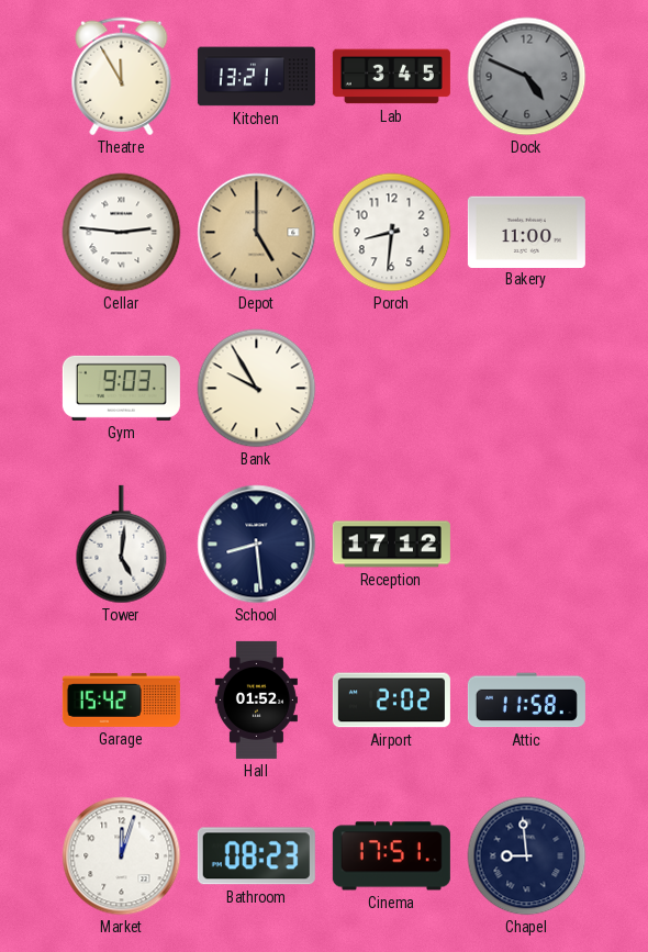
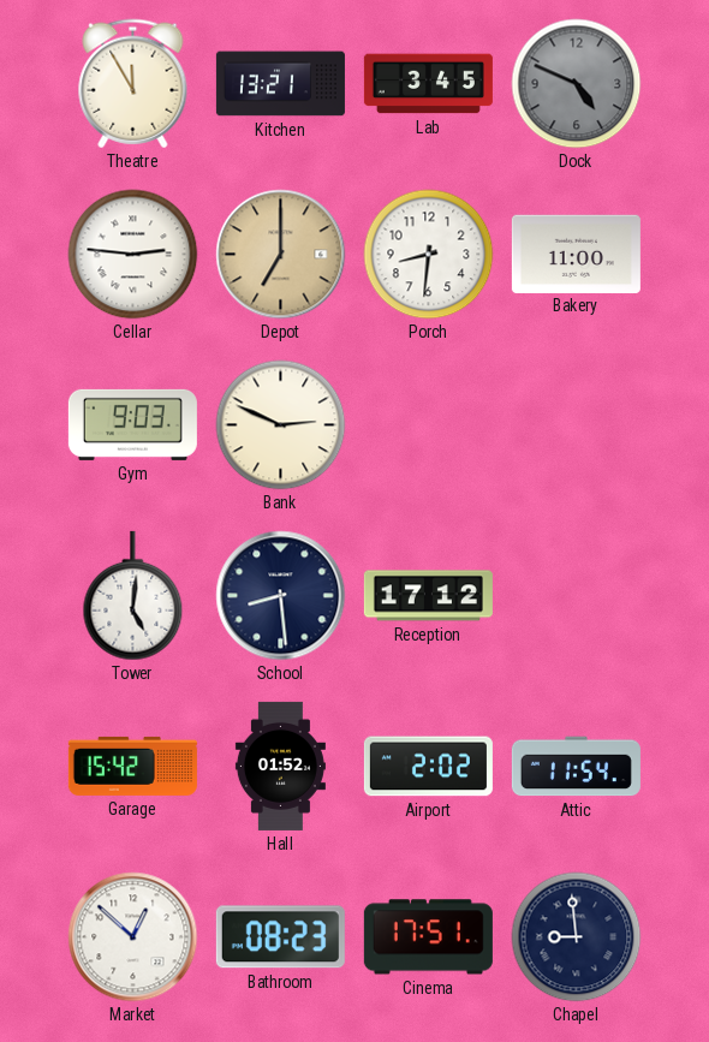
Depot: 5:00 -> 7:00 (281, 255)
Bank: 9:55 -> 2:49 (281, 425)
Attic: 11:58 -> 11:54 (576, 767)
Market: 12:03 -> 12:52 (133, 937)
